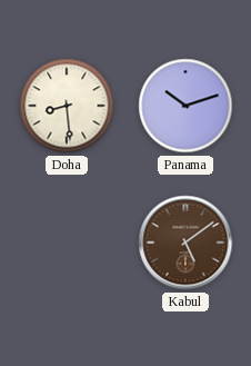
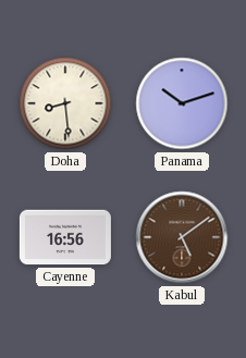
Cayenne: none -> 16:56 (65, 237)
